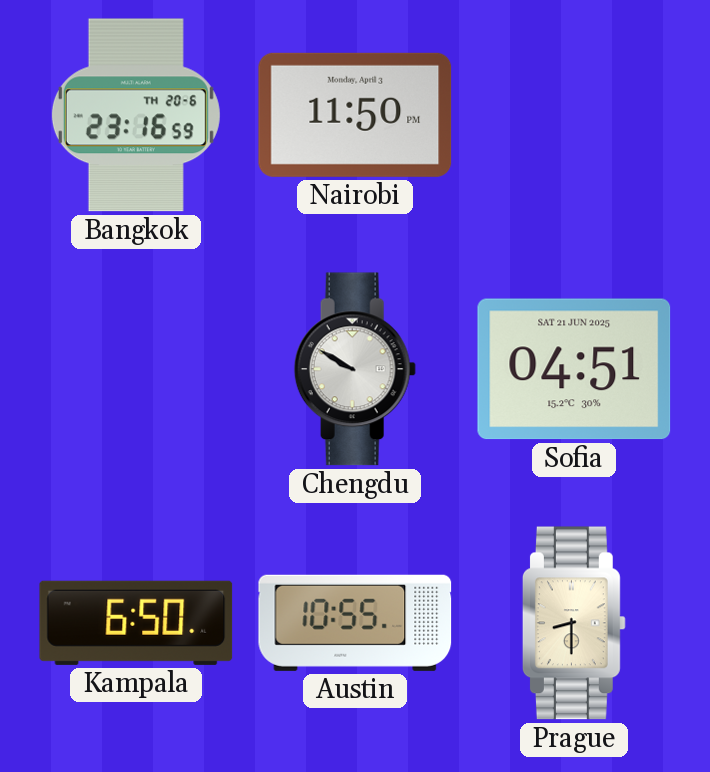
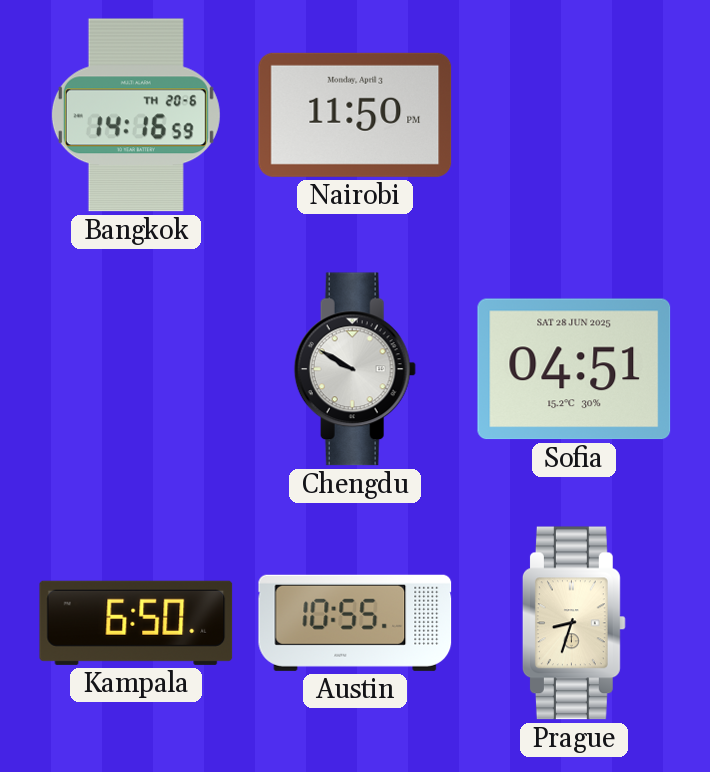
Bangkok: 23:16 -> 14:16 (136, 115)
Sofia date: SAT 21 JUN 2025 -> SAT 28 JUN 2025 (574, 369)
Prague: 8:30 -> 8:33 (574, 623)
